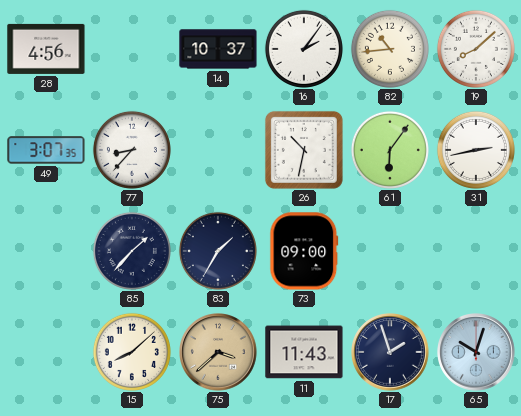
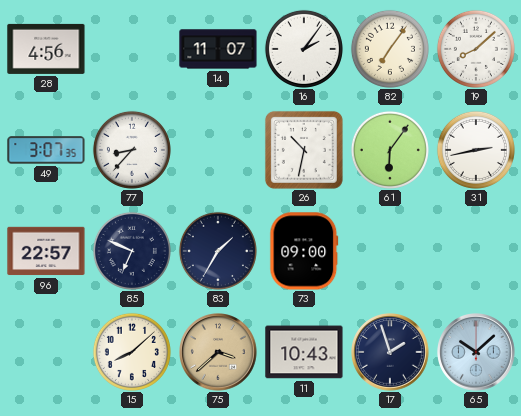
14: 10:37 -> 11:07 (218, 49)
82: 10:44 -> 7:06 (390, 49)
96: none -> 22:57 (46, 251)
85: 1:37 -> 6:49 (132, 251)
11: 11:43 -> 10:43 (304, 352)
65: 10:03 -> 10:08 (476, 352)
